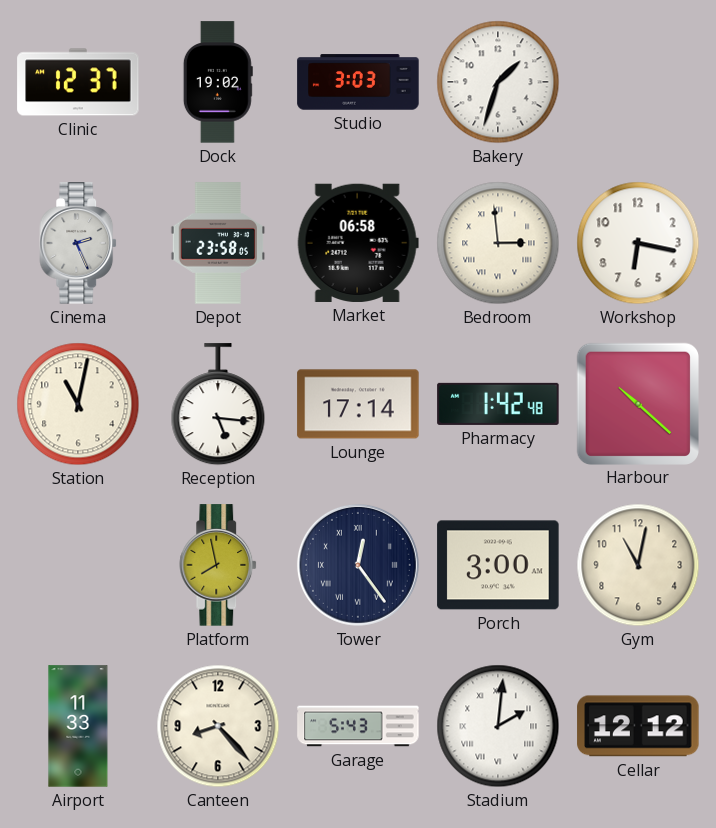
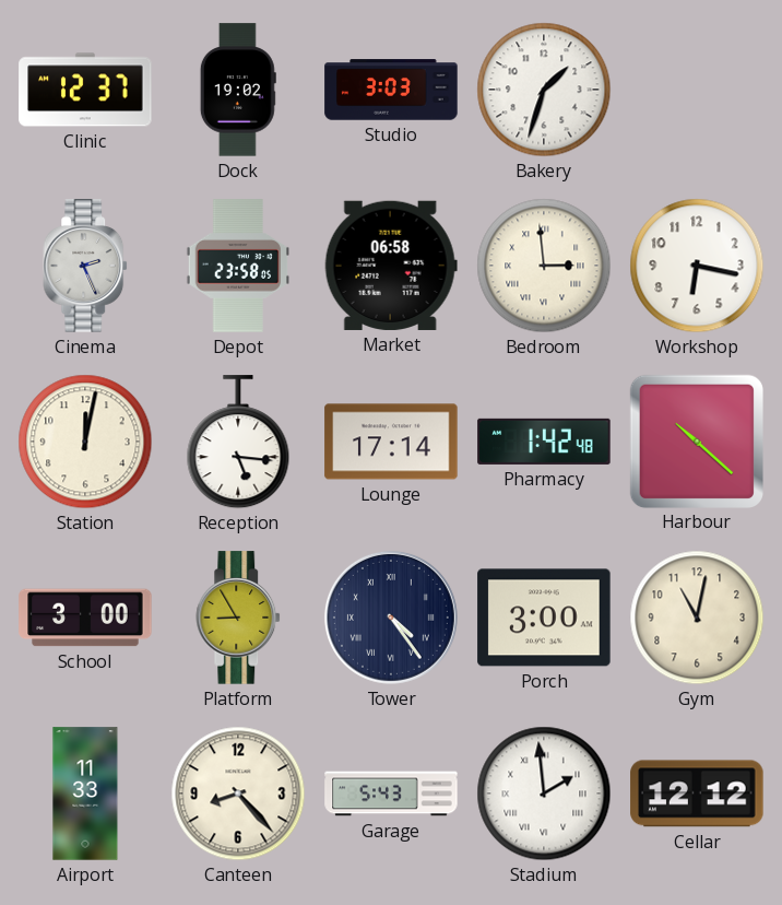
Station: 11:02 -> 12:02 (85, 442)
School: none -> 3:00 (85, 618)
Platform: 7:58 -> 8:55 (239, 618)
Tower: 12:24 -> 4:24 (391, 618)
Stadium: 2:01 -> 1:59 (544, 794)
